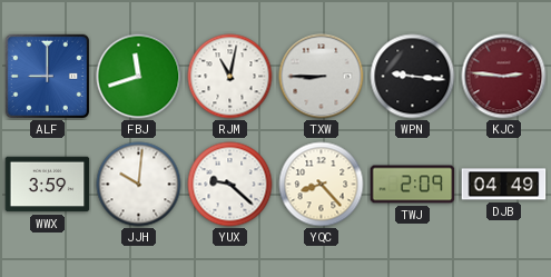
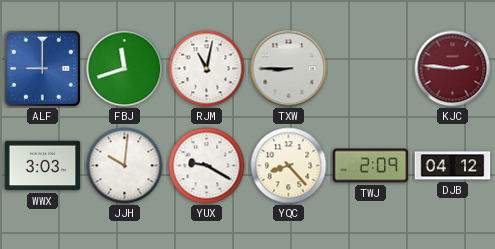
WPN: 9:16 -> none (413, 77)
WWX: 3:59 -> 3:03 (43, 166)
YUX: 9:22 -> 9:20 (207, 166)
DJB: 04:49 -> 04:12 (453, 166)
